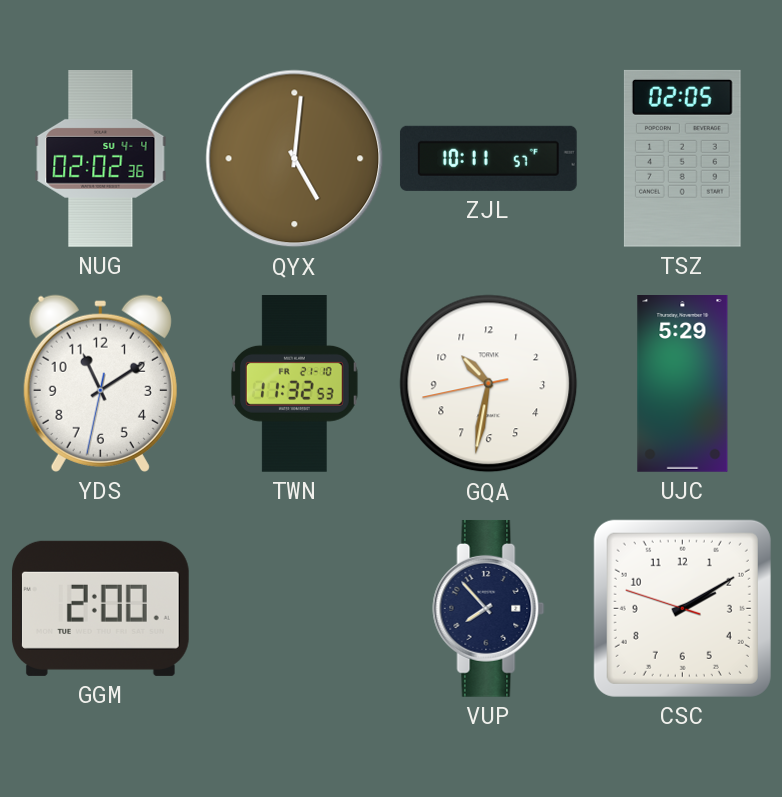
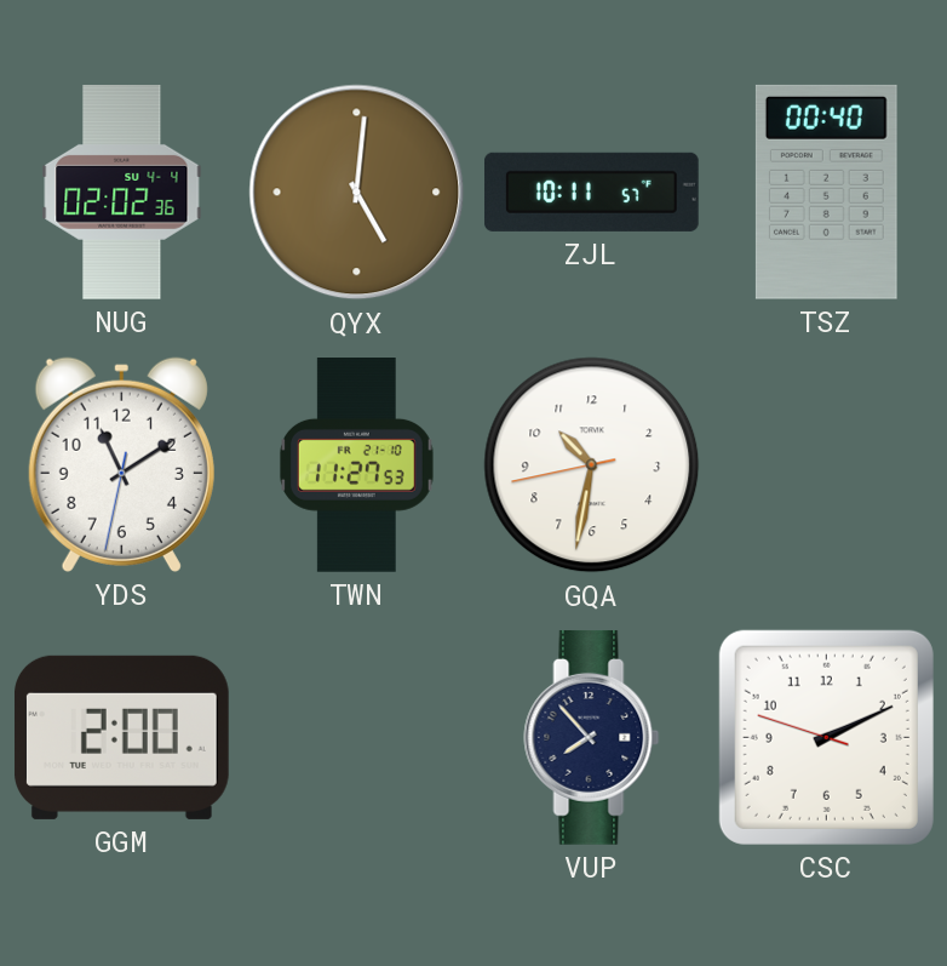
TSZ: 02:05 -> 00:40 (826, 192)
TWN: 11:32 -> 11:27 (356, 465)
UJC: 5:29 -> none (683, 384)
CSC: 2:09 -> 2:10 (826, 737)
